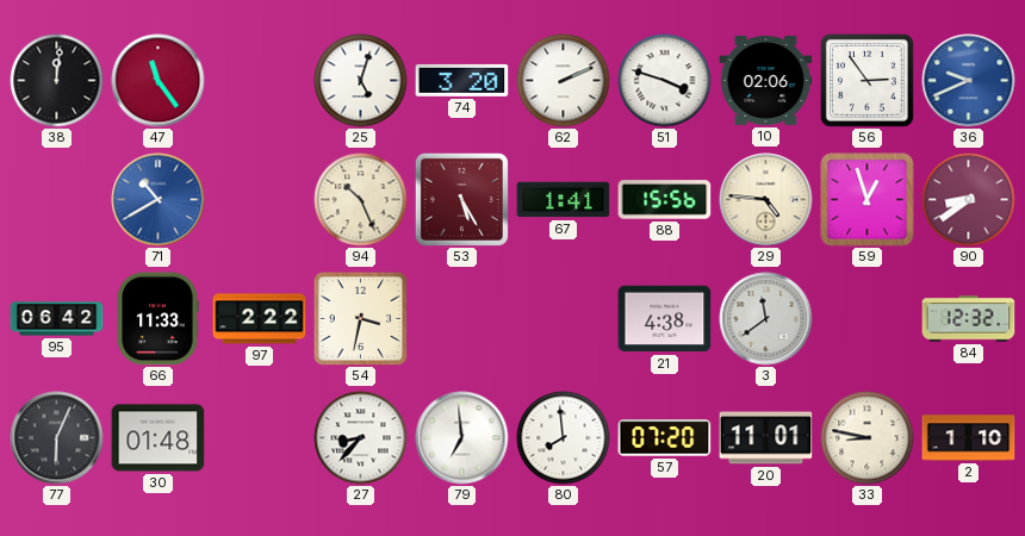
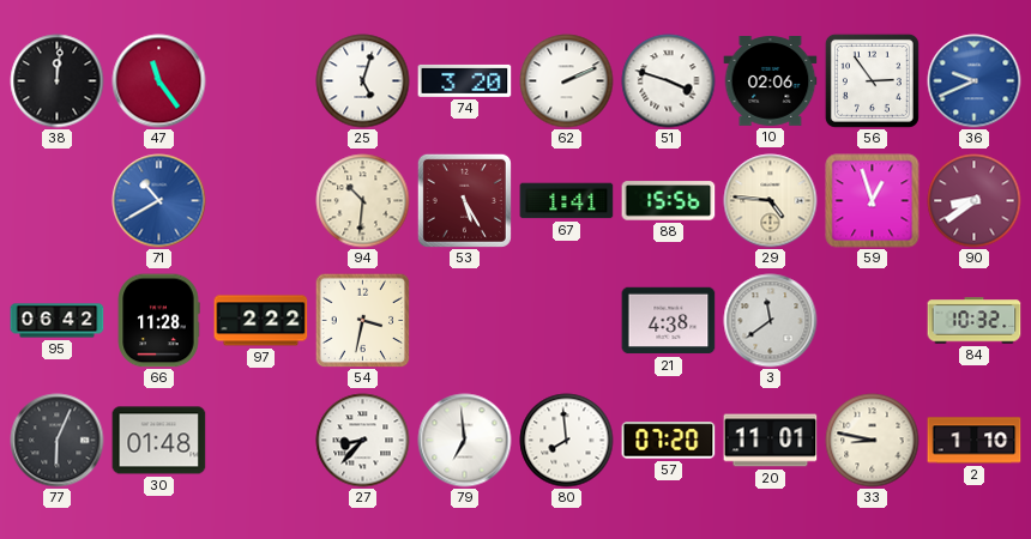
94: 10:26 -> 10:31 (363, 201)
66: 11:33 -> 11:28 (158, 321)
84: 12:32 -> 10:32 (975, 321)
